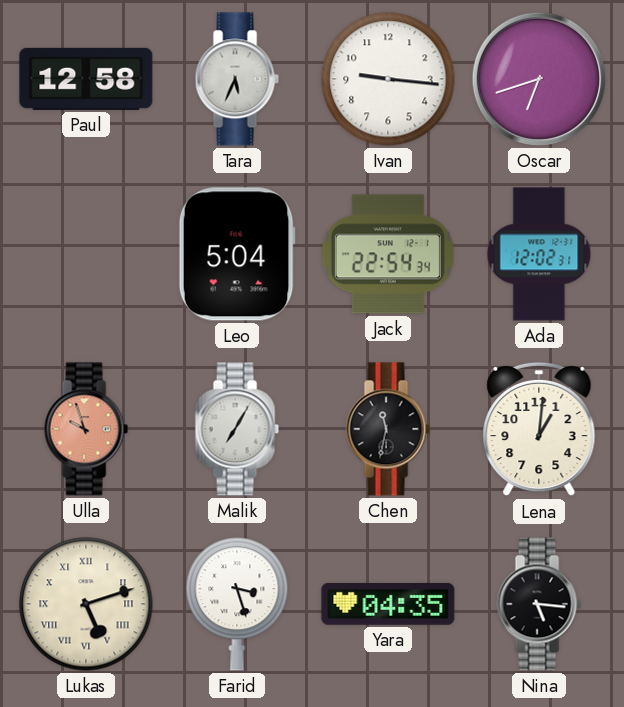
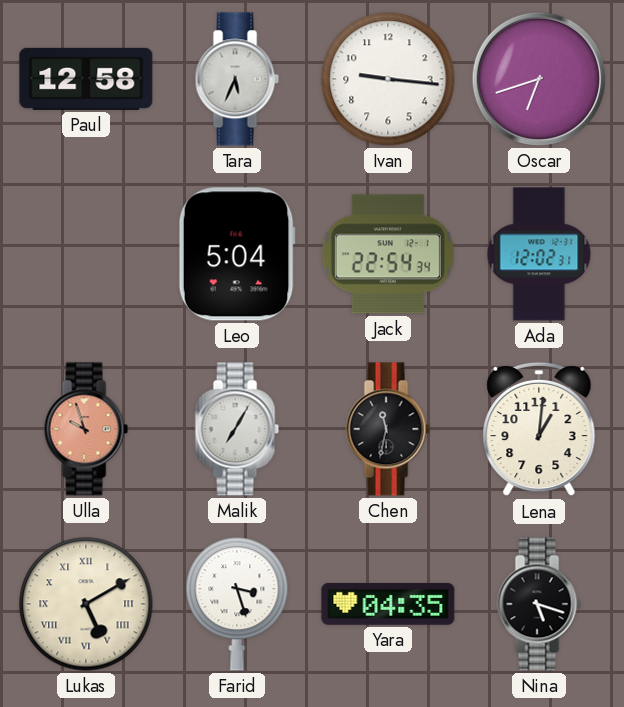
Lukas: 5:12 -> 5:10 (86, 604)
Nina: 5:16 -> 5:18 (539, 604)
